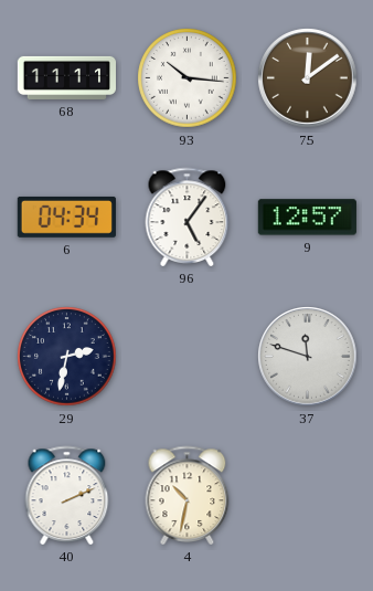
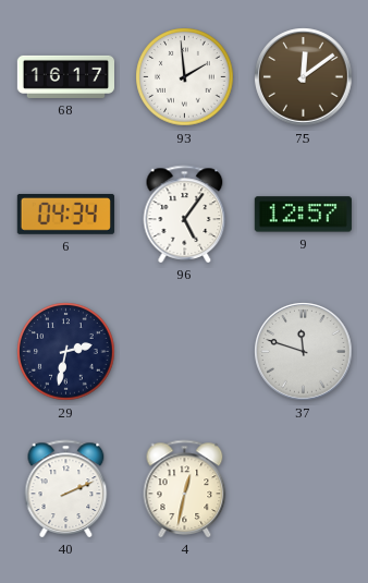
68: 11:11 -> 16:17 (65, 76)
93: 10:16 -> 1:59 (185, 77)
4: 10:32 -> 12:32 (185, 488)
